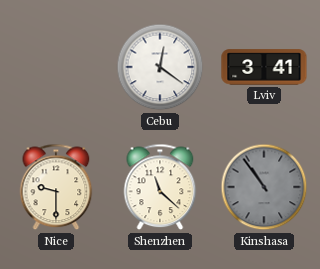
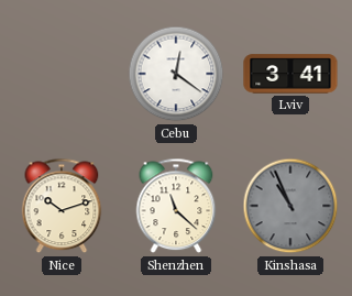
Nice: 9:30 -> 10:12 (62, 206)
Kinshasa: 10:54 -> 10:56 (290, 206)
